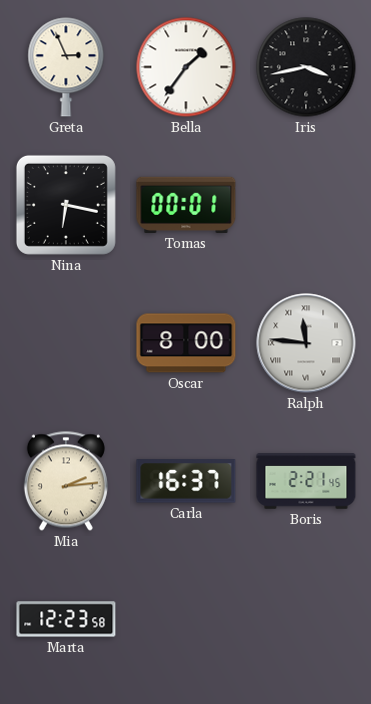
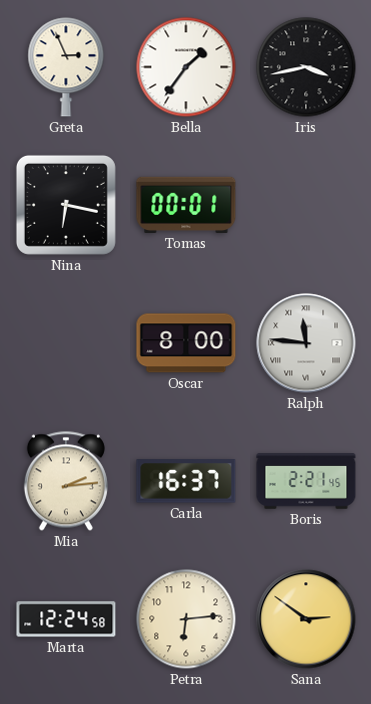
Marta: 12:23 -> 12:24 (66, 619)
Petra: none -> 6:14 (186, 619)
Sana: none -> 2:51 (306, 619)
